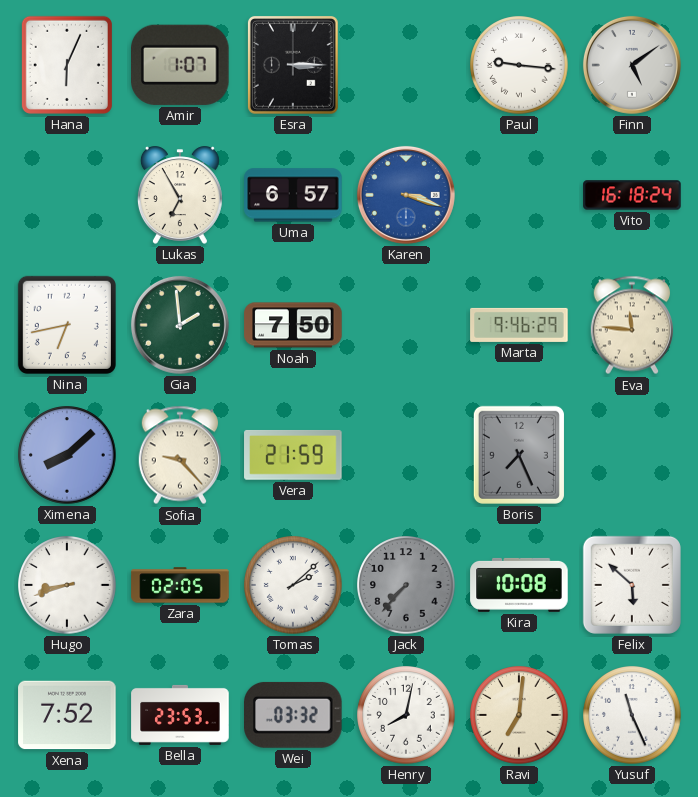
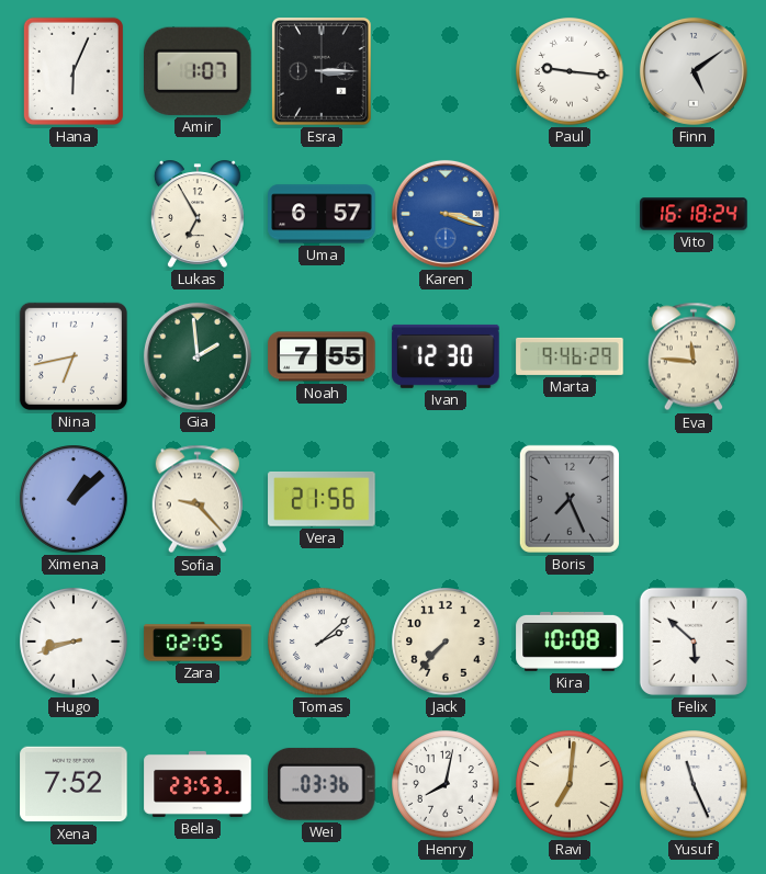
Noah: 7:50 -> 7:55 (322, 356)
Ivan: none -> 12:30 (446, 356)
Ximena: 8:08 -> 1:08 (74, 499)
Vera: 21:59 -> 21:56 (322, 499)
Jack dial: grey -> cream (446, 642)
Wei: 03:32 -> 03:36 (323, 784)
